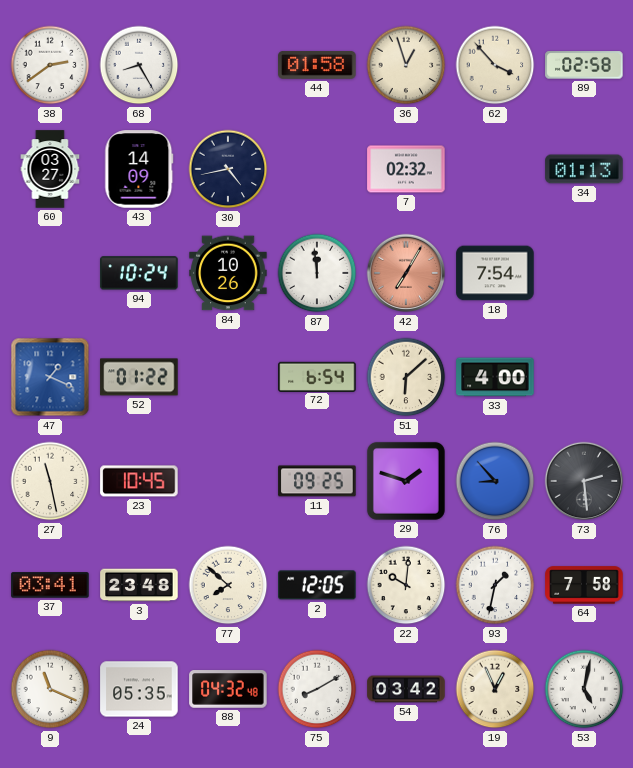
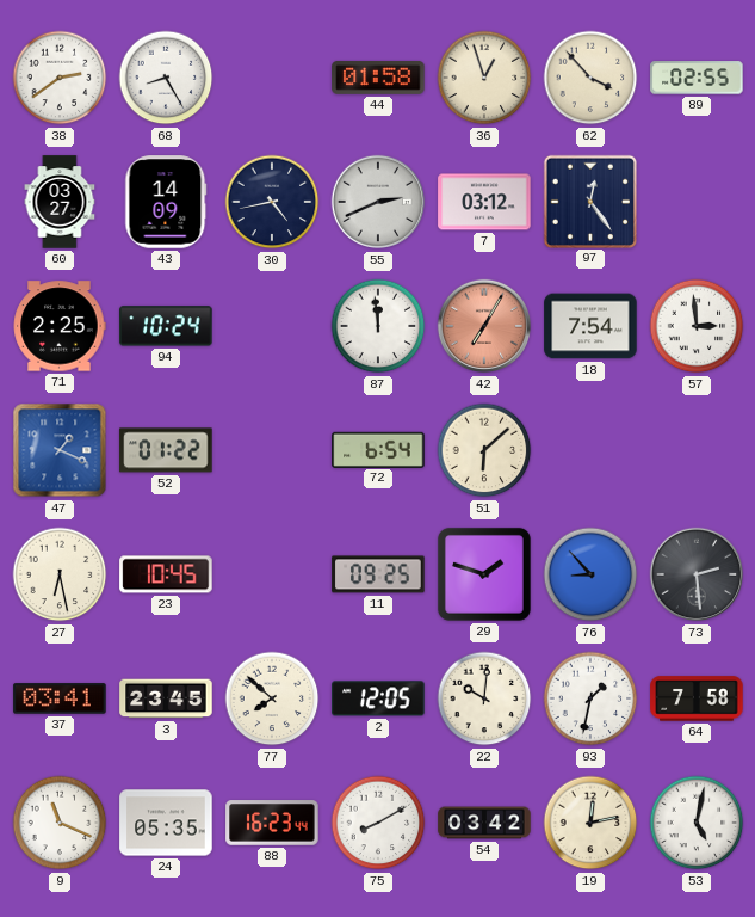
89: 02:58 -> 02:55 (697, 78)
55: none -> 2:41 (378, 202)
7: 02:32 -> 03:12 (484, 202)
97: none -> 12:24 (589, 201)
34: 01:13 -> none (584, 169)
71: none -> 2:25 (60, 326)
84: 10:26 -> none (228, 273)
57: none -> 2:59 (697, 326)
33: 4:00 -> none (495, 377)
27: 11:28 -> 6:28 (60, 574)
3: 23:48 -> 23:45 (166, 698)
88: 04:32 -> 16:23 (272, 823)
19: 12:56 -> 12:13 (590, 823)
